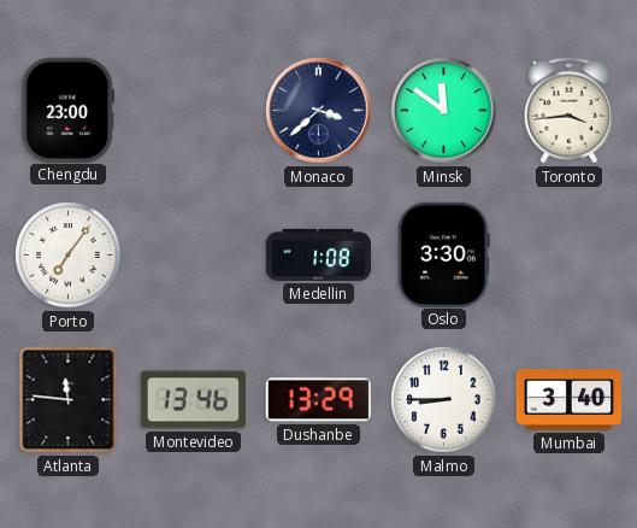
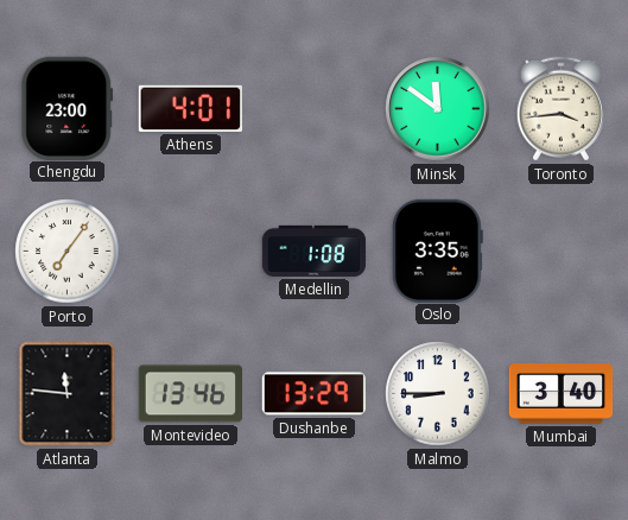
Athens: none -> 4:01 (190, 108)
Monaco: 3:38 -> none (319, 111)
Oslo: 3:30 -> 3:35 (437, 251)
